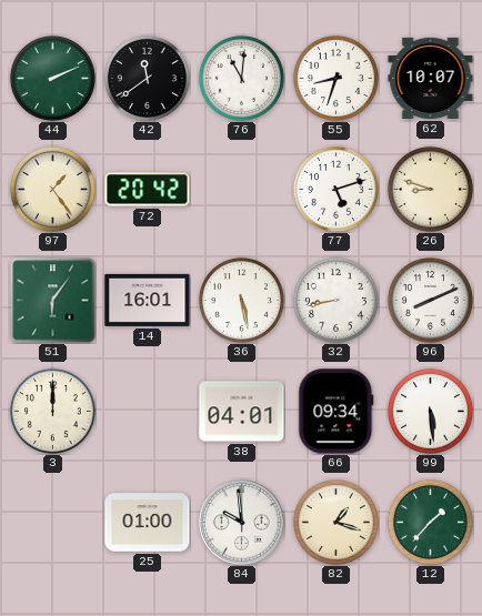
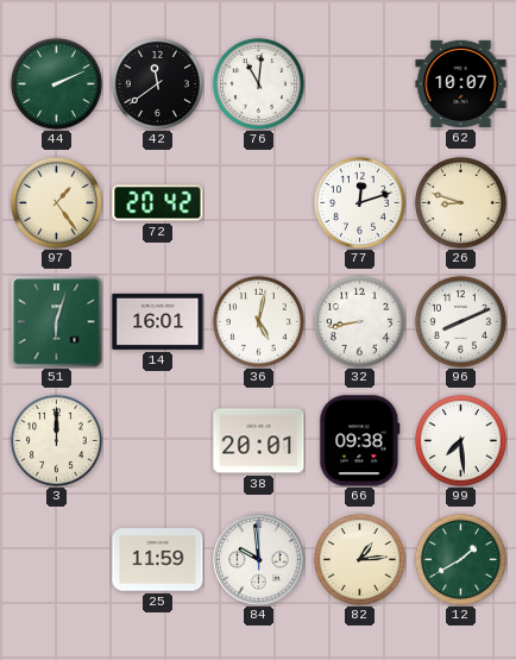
55: 8:33 -> none (335, 78)
77: 5:12 -> 12:12 (359, 202)
51: 6:06 -> 6:03 (57, 322)
36: 5:28 -> 5:02 (258, 321)
38: 04:01 -> 20:01 (259, 441)
66: 09:34 -> 09:38 (360, 441)
99: 5:29 -> 7:29 (460, 440)
25: 01:00 -> 11:59 (158, 560)
82: 1:18 -> 1:14 (359, 559)
12: 1:37 -> 1:40 (460, 559)
